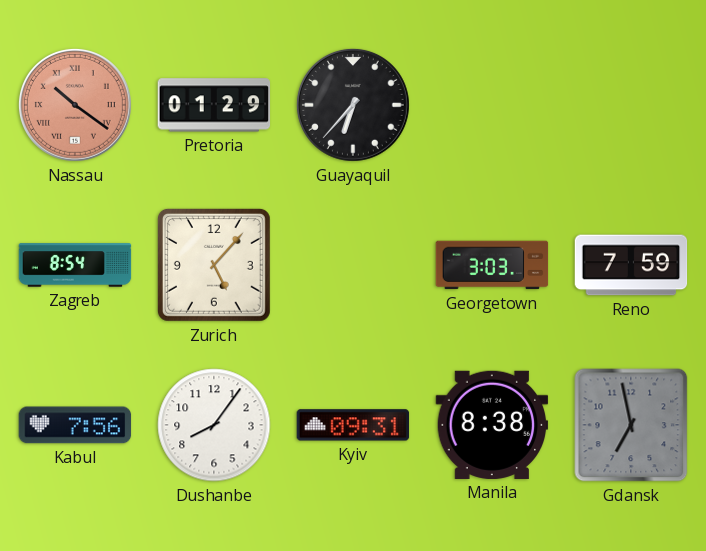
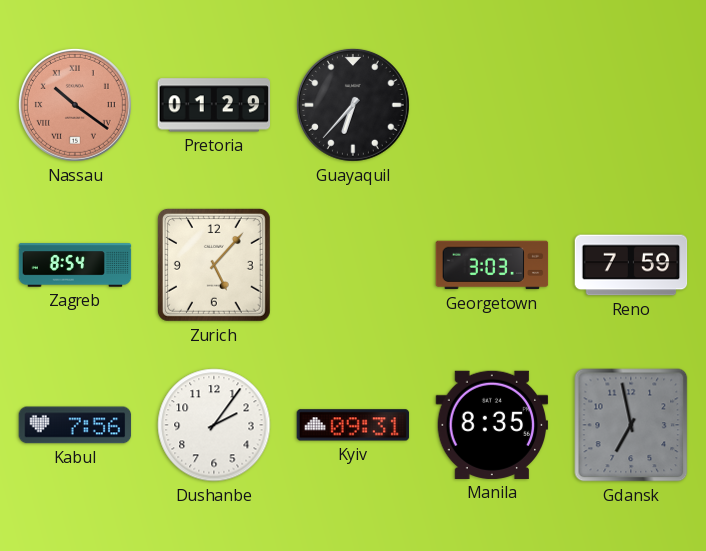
Dushanbe: 8:06 -> 2:06 (214, 425)
Manila: 8:38 -> 8:35 (492, 425)
